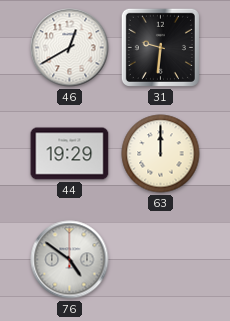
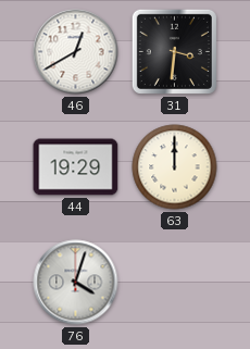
31: 9:31 -> 3:31 (174, 51)
76: 4:51 -> 4:03 (76, 283)
